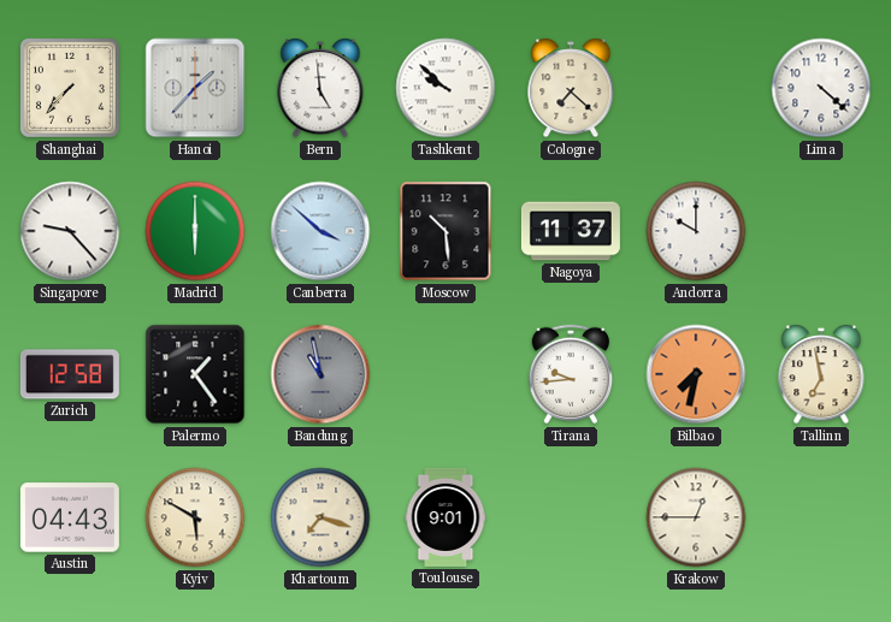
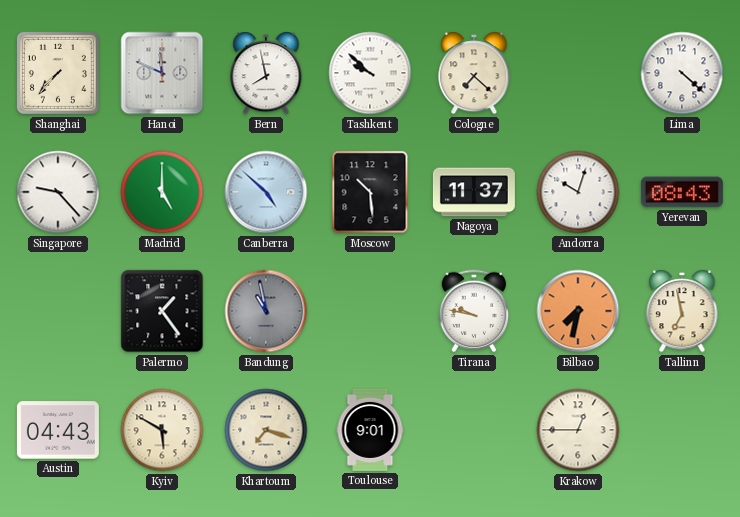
Hanoi: 1:37 -> 11:49 (162, 73)
Bern: 4:59 -> 7:58 (266, 73)
Madrid: 6:00 -> 5:00 (162, 192)
Canberra: 3:52 -> 4:52 (266, 192)
Andorra: 10:00 -> 10:03 (578, 192)
Yerevan: none -> 08:43 (682, 192)
Zurich: 12:58 -> none (70, 374)
Tirana: 9:44 -> 9:47 (474, 311)
